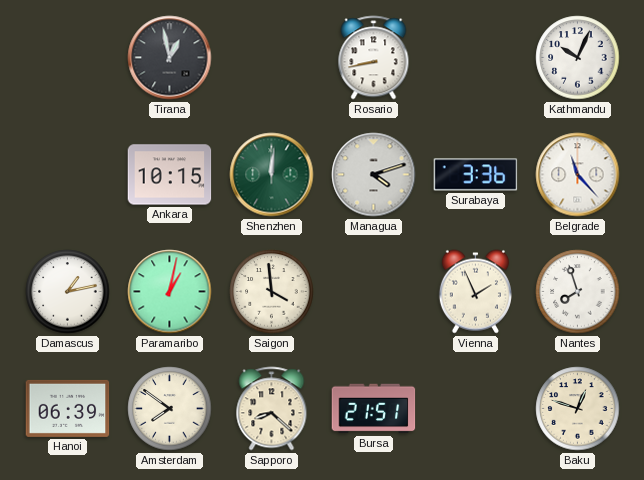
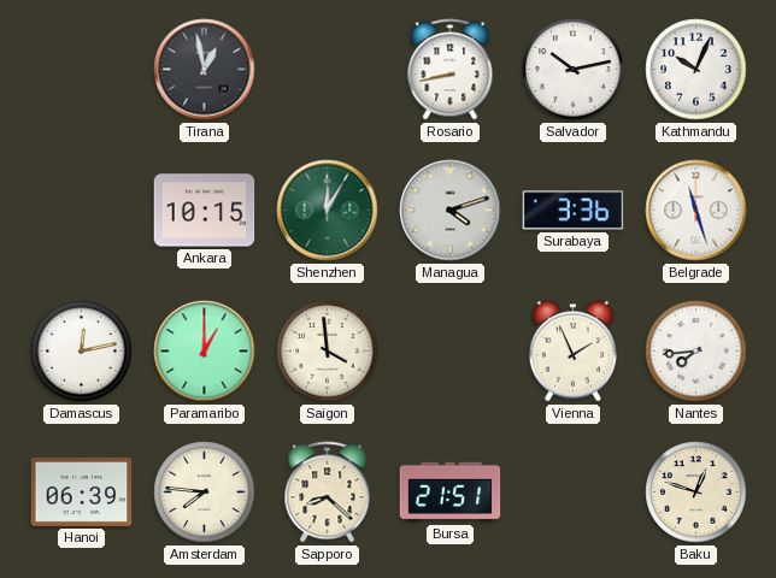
Salvador: none -> 10:13 (574, 70)
Shenzhen: 12:01 -> 12:05 (328, 211)
Belgrade: 11:23 -> 11:27 (696, 211)
Damascus: 1:13 -> 12:13 (82, 352)
Paramaribo: 1:02 -> 1:00 (205, 352)
Nantes: 7:57 -> 7:44 (696, 352)
Amsterdam: 7:51 -> 7:46 (205, 493)
